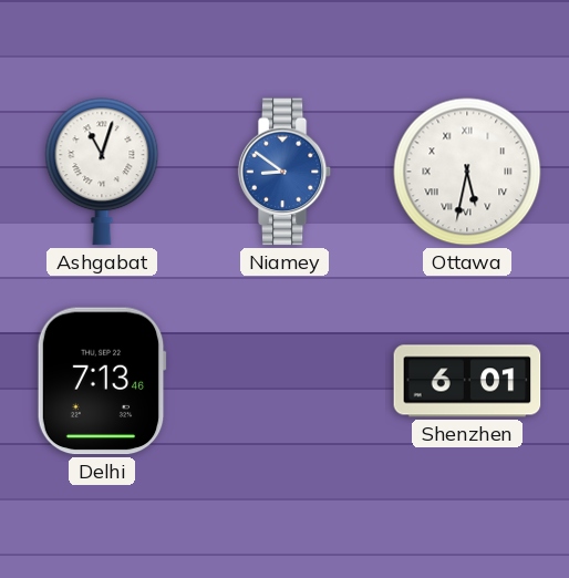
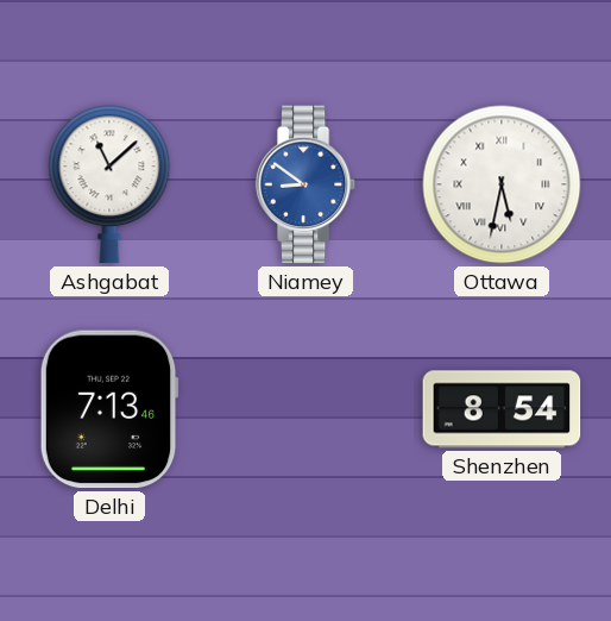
Ashgabat: 11:03 -> 11:08 (109, 184)
Shenzhen: 6:01 -> 8:54 (502, 409)
